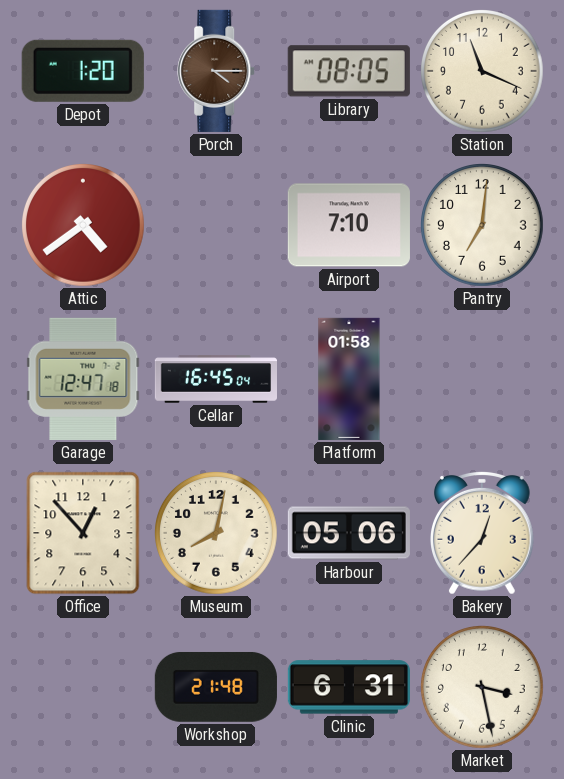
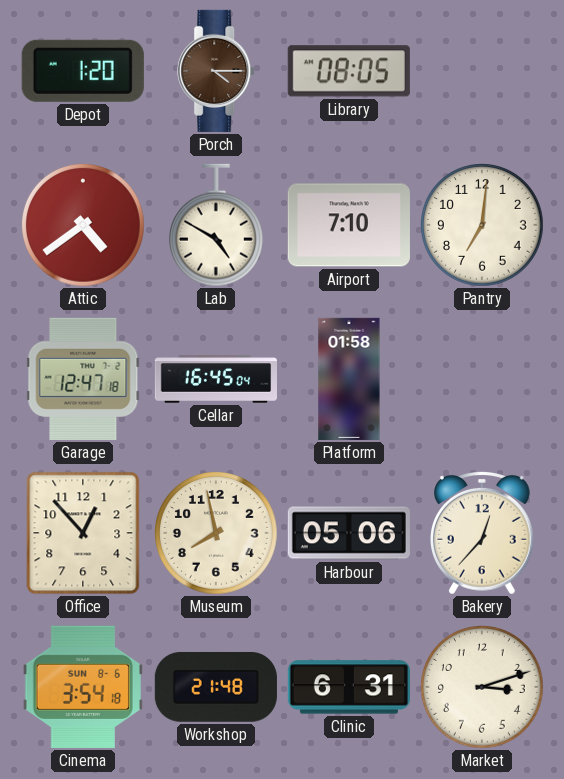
Station: 11:19 -> none (483, 72)
Lab: none -> 4:50 (216, 225)
Museum: 8:02 -> 7:58 (217, 534)
Cinema: none -> 3:54 (83, 687)
Market: 3:28 -> 3:12 (483, 688)
